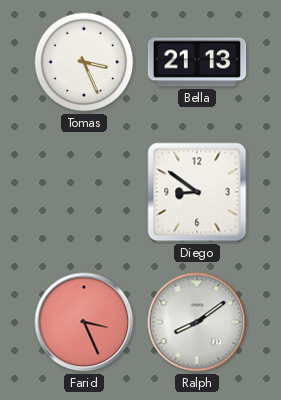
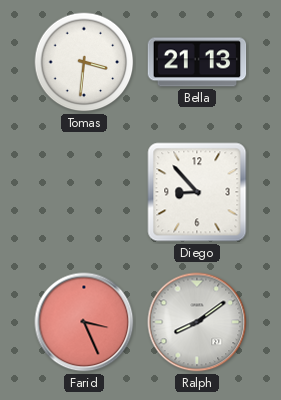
Tomas: 3:26 -> 3:31 (84, 62)
Diego: 8:51 -> 8:53 (197, 192)
